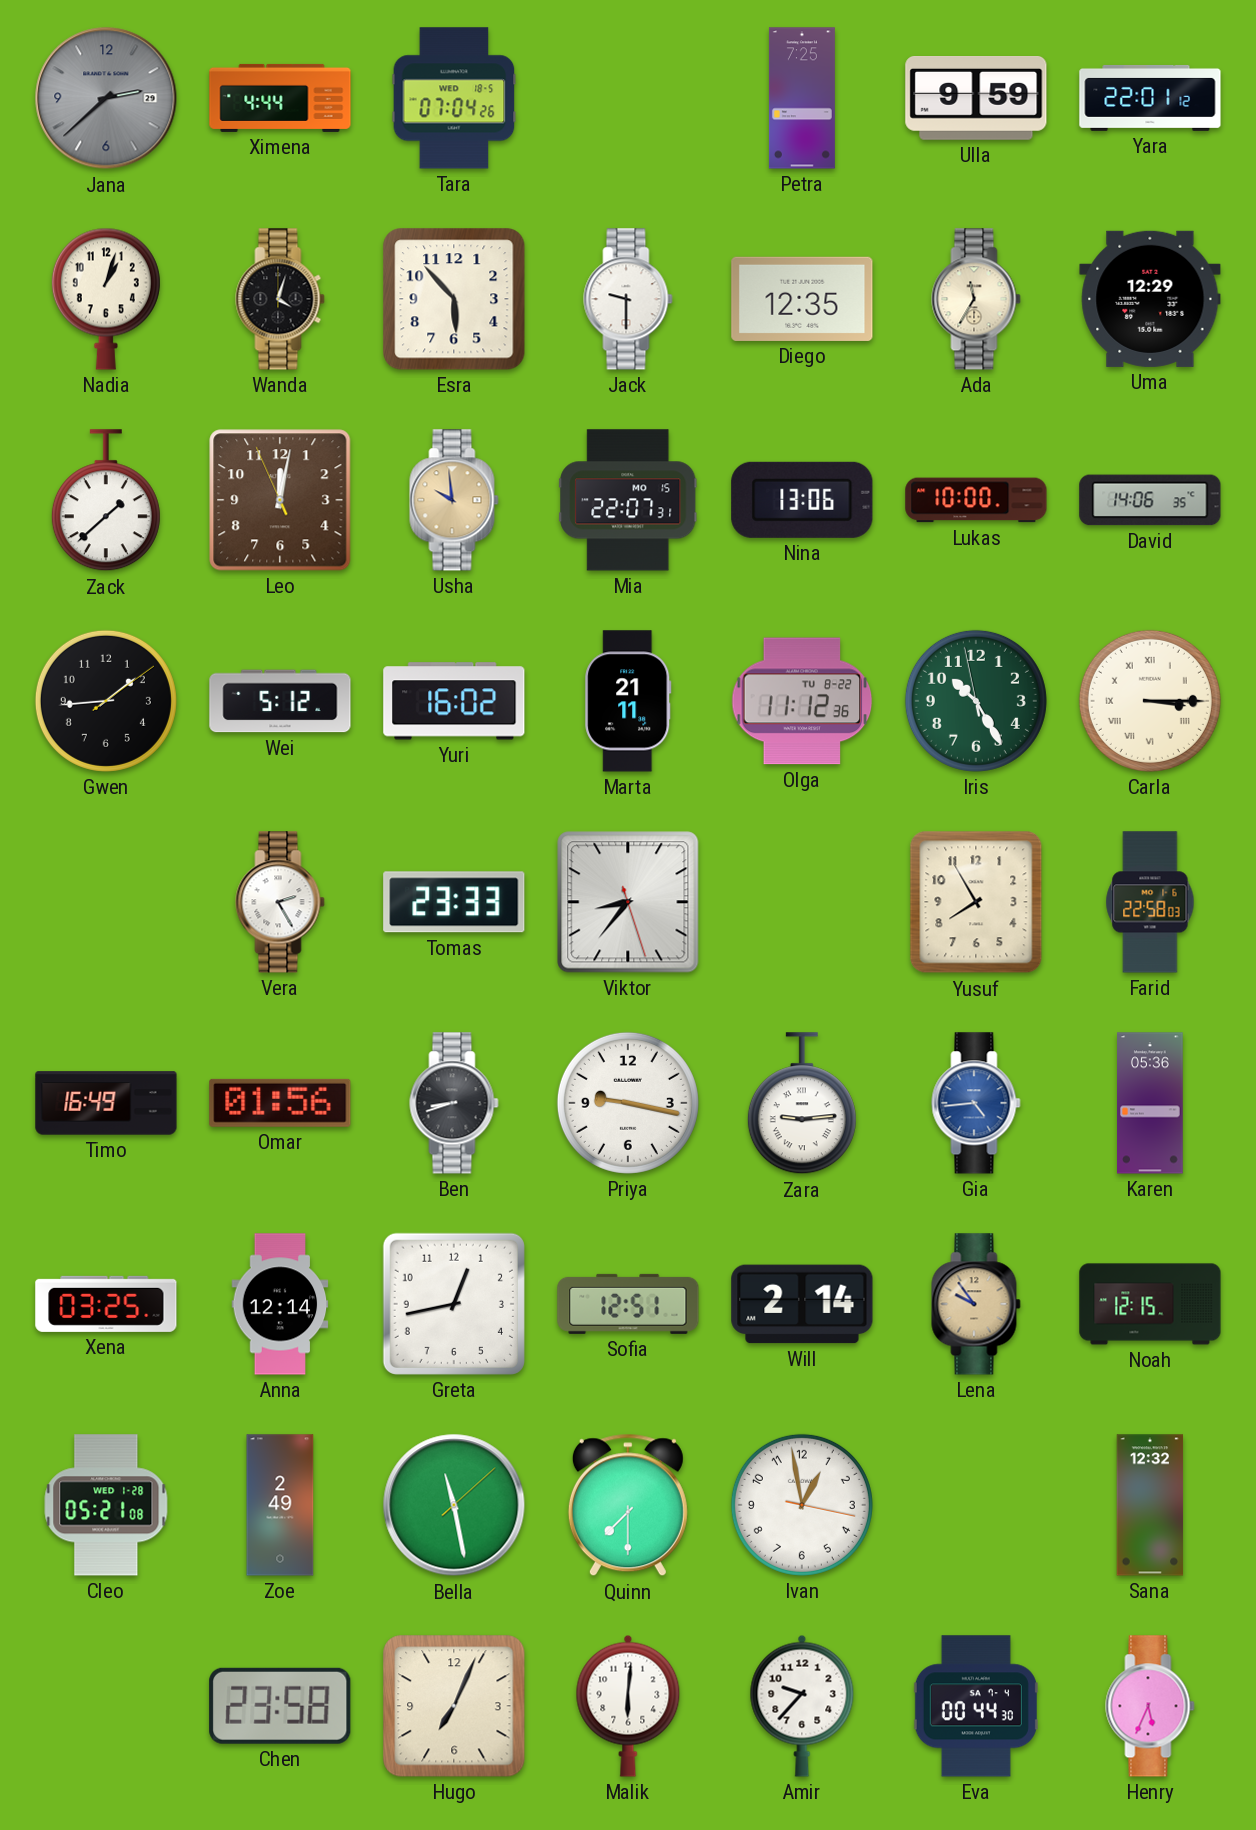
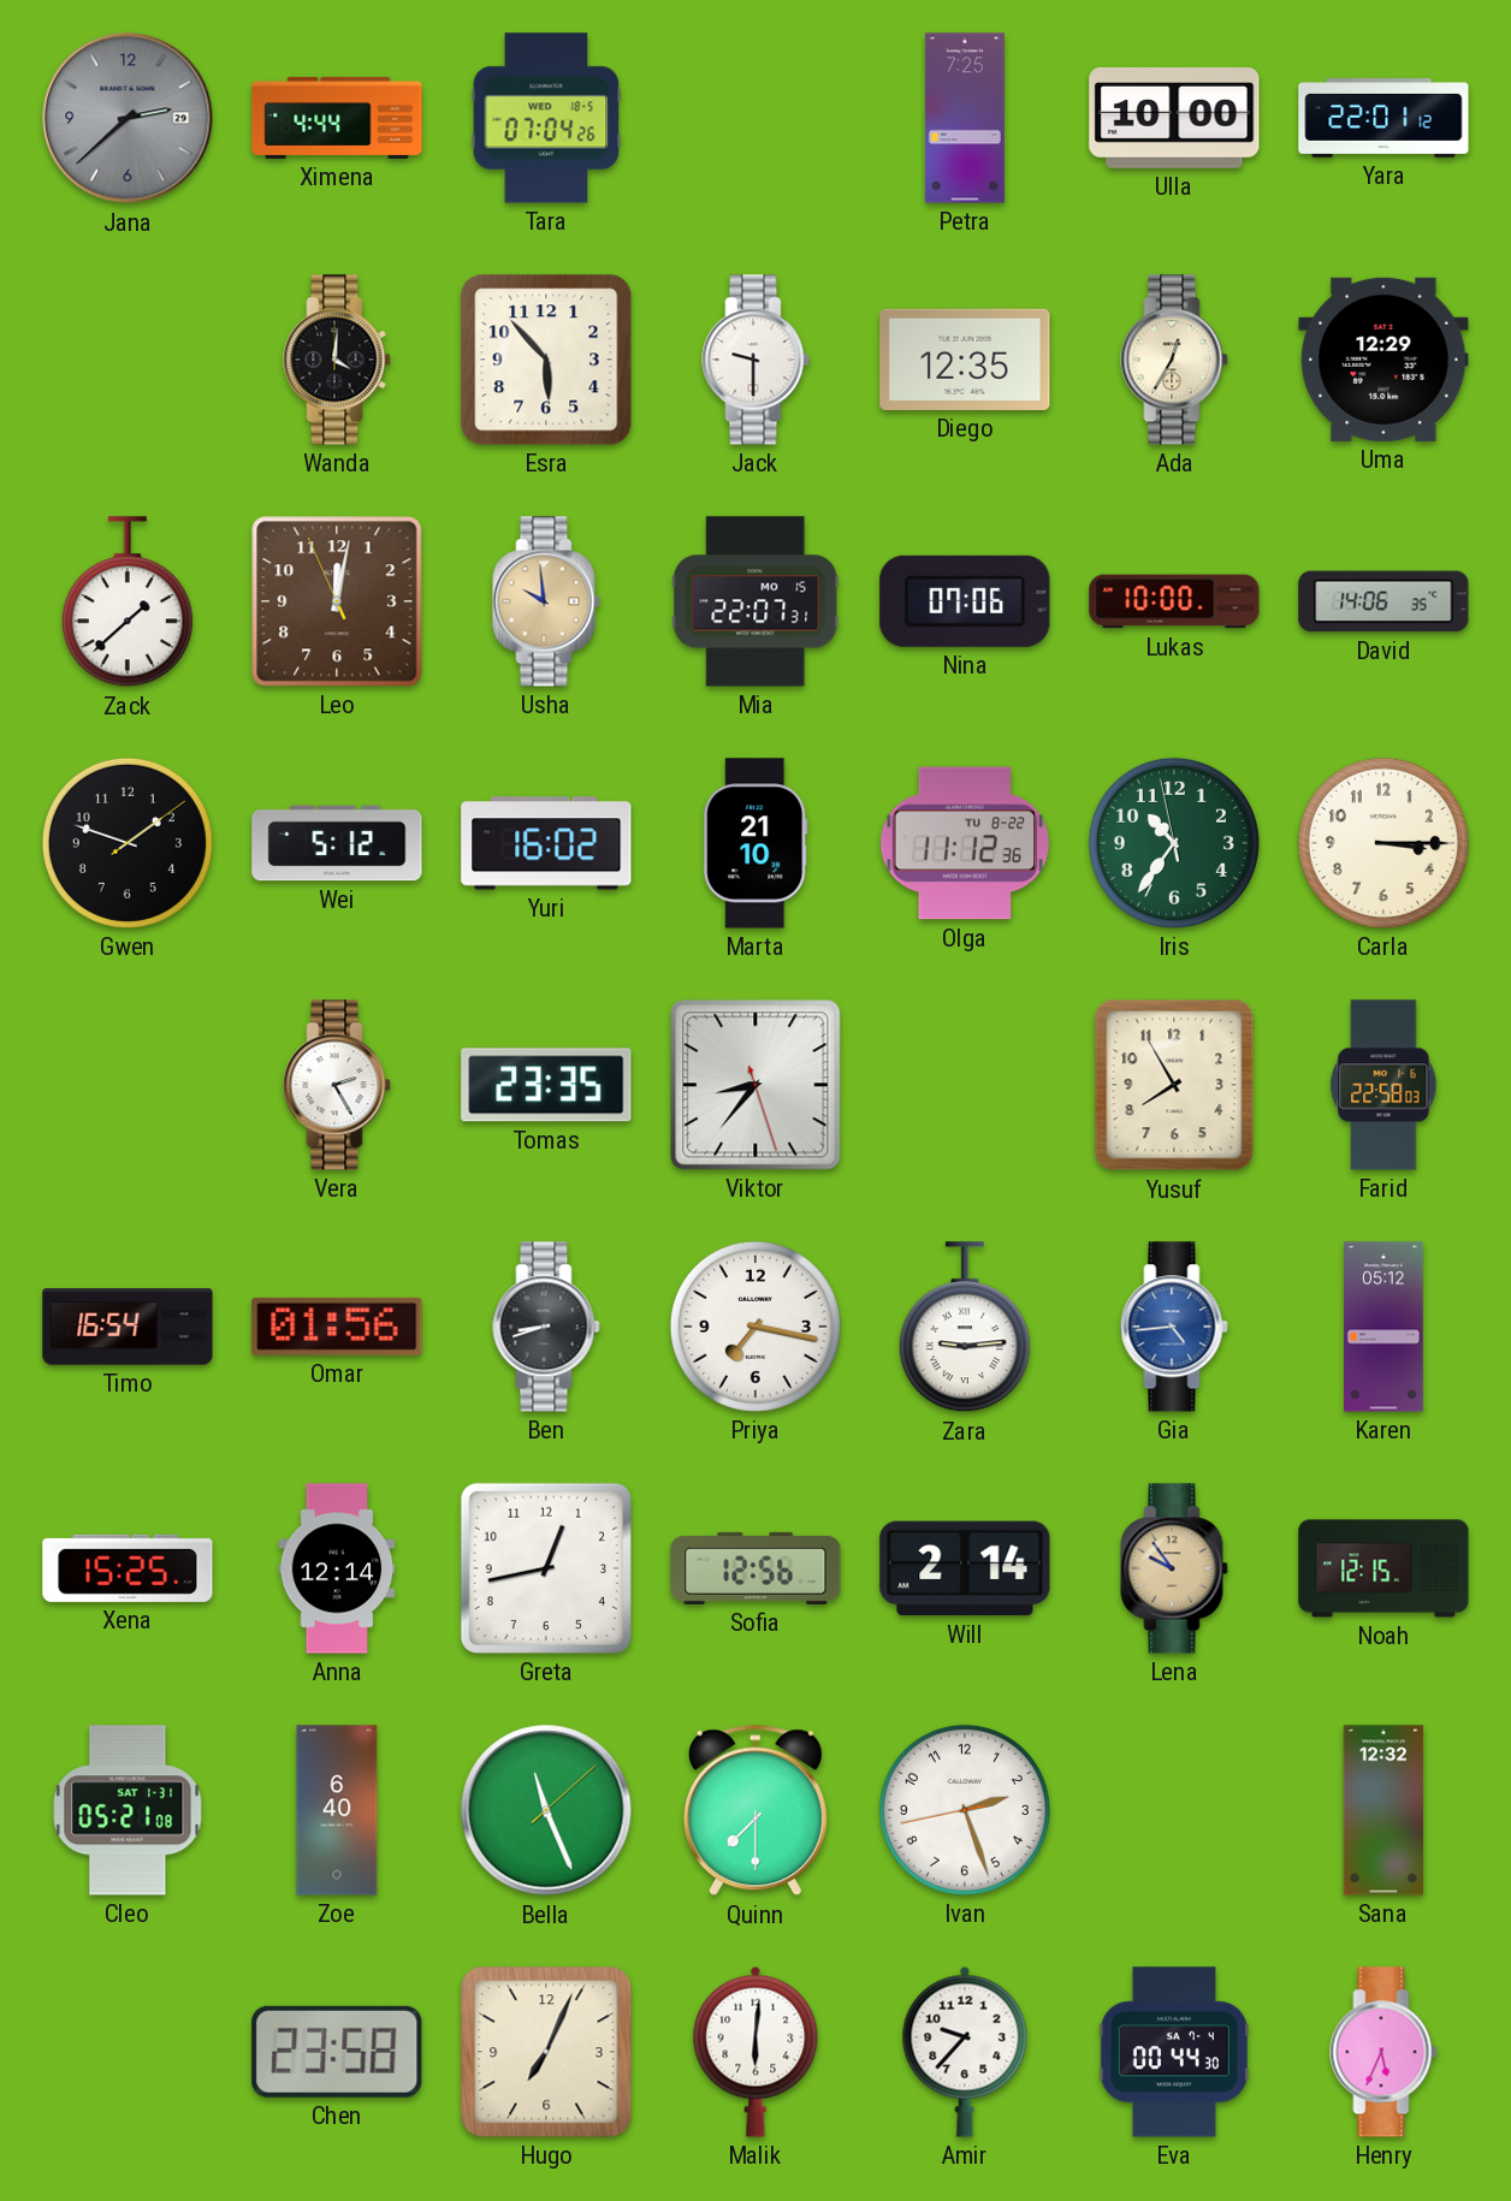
Ulla: 9:59 -> 10:00 (1174, 119)
Nadia: 1:03 -> none (106, 299)
Wanda: 4:03 -> 4:01 (337, 360)
Ada: 11:35 -> 12:35 (1174, 360)
Nina: 13:06 -> 07:06 (965, 601)
Gwen: 1:44 -> 1:48 (128, 843)
Marta: 21:11 -> 21:10 (755, 843)
Iris: 10:24 -> 10:35 (1174, 843)
Carla numerals: Roman -> Arabic (1383, 843)
Tomas: 23:33 -> 23:35 (546, 1085)
Timo: 16:49 -> 16:54 (128, 1327)
Priya: 9:17 -> 7:17 (755, 1327)
Karen: 05:36 -> 05:12 (1383, 1327)
Xena: 03:25 -> 15:25 (128, 1568)
Sofia: 12:51 -> 12:56 (755, 1568)
Cleo date: WED 1-28 -> SAT 1-31 (128, 1810)
Zoe: 2:49 -> 6:40 (337, 1810)
Bella: 11:28 -> 11:26 (546, 1810)
Ivan: 12:58 -> 2:26 (965, 1810)
